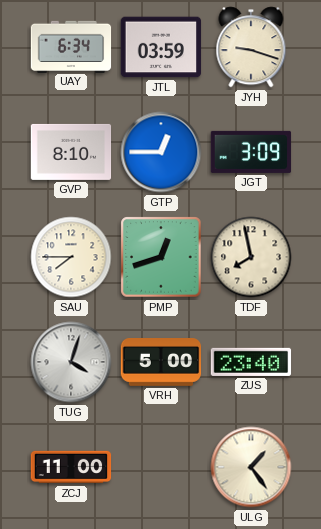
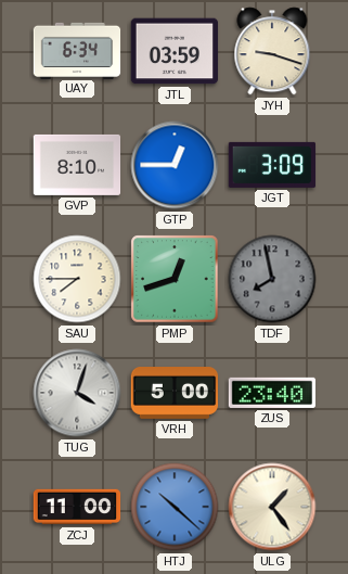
TDF dial: cream -> grey (272, 279)
HTJ: none -> 10:22 (175, 507)
